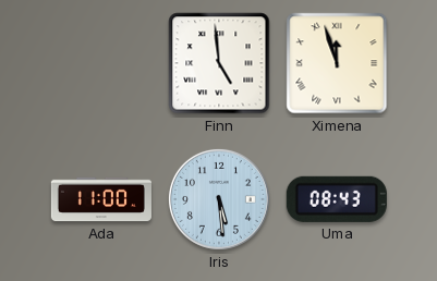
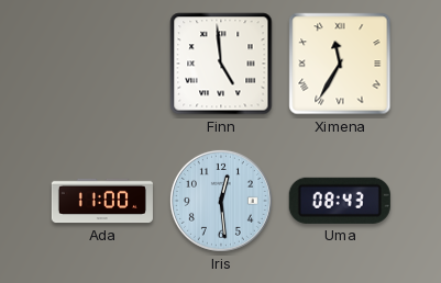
Ximena: 11:57 -> 11:35 (340, 64)
Iris: 5:29 -> 12:29 (221, 201)
